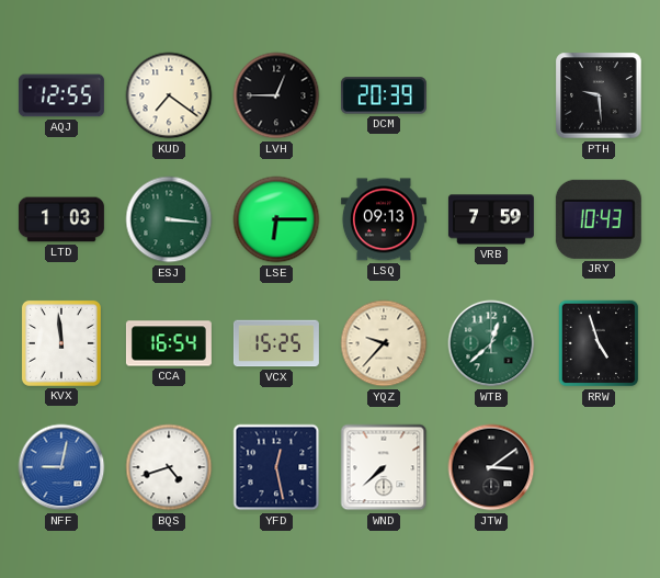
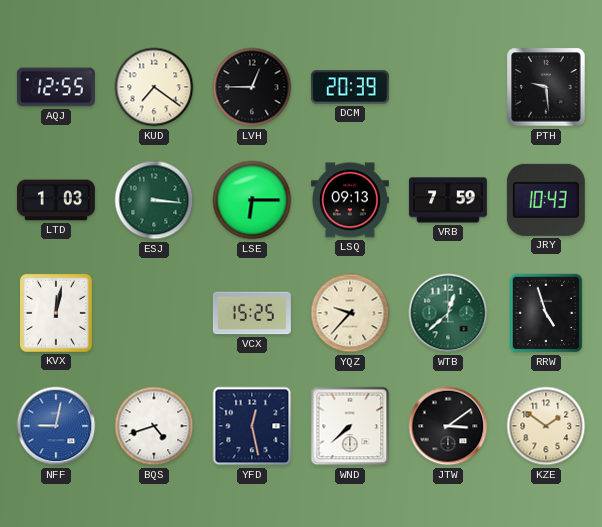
KVX: 11:59 -> 12:02 (56, 313)
CCA: 16:54 -> none (169, 343)
KZE: none -> 1:51 (546, 426)
